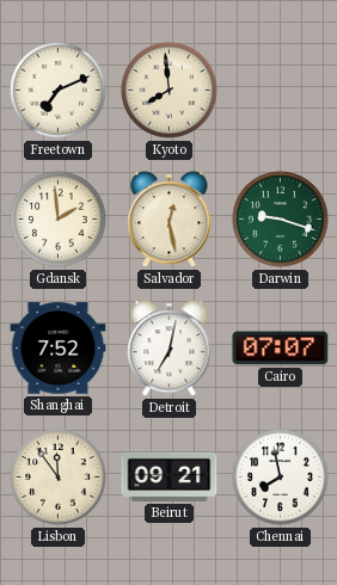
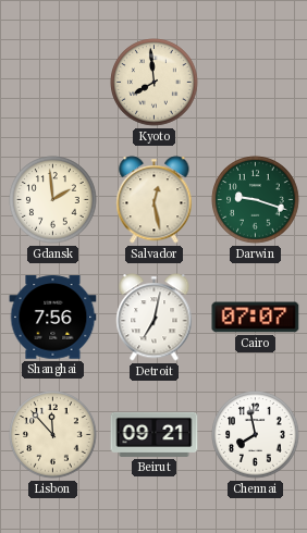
Freetown: 7:11 -> none (59, 91)
Shanghai: 7:52 -> 7:56 (53, 318)
Lisbon: 11:54 -> 11:53 (53, 435)
